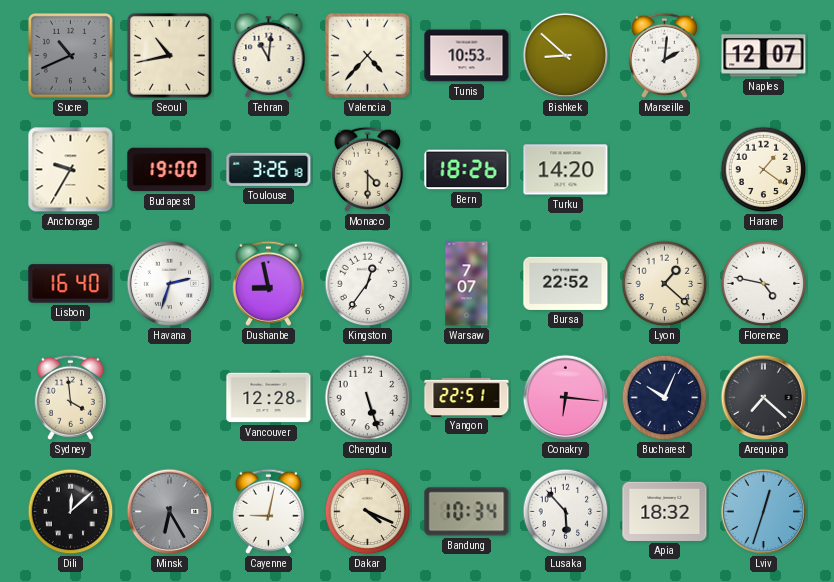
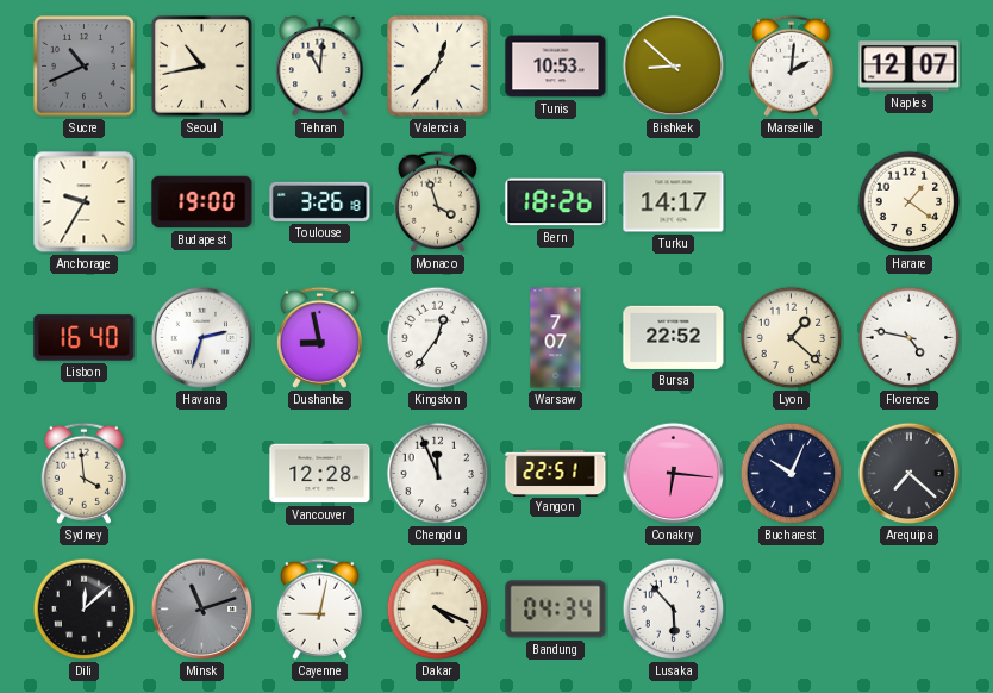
Valencia: 4:37 -> 12:37 (437, 65)
Monaco: 4:30 -> 3:57 (437, 201)
Turku: 14:20 -> 14:17 (674, 202)
Chengdu: 5:27 -> 11:56 (438, 474)
Minsk: 6:25 -> 11:12 (202, 610)
Bandung: 10:34 -> 04:34 (556, 610)
Apia: 18:32 -> none (665, 511)
Lviv: 12:33 -> none (764, 512)
